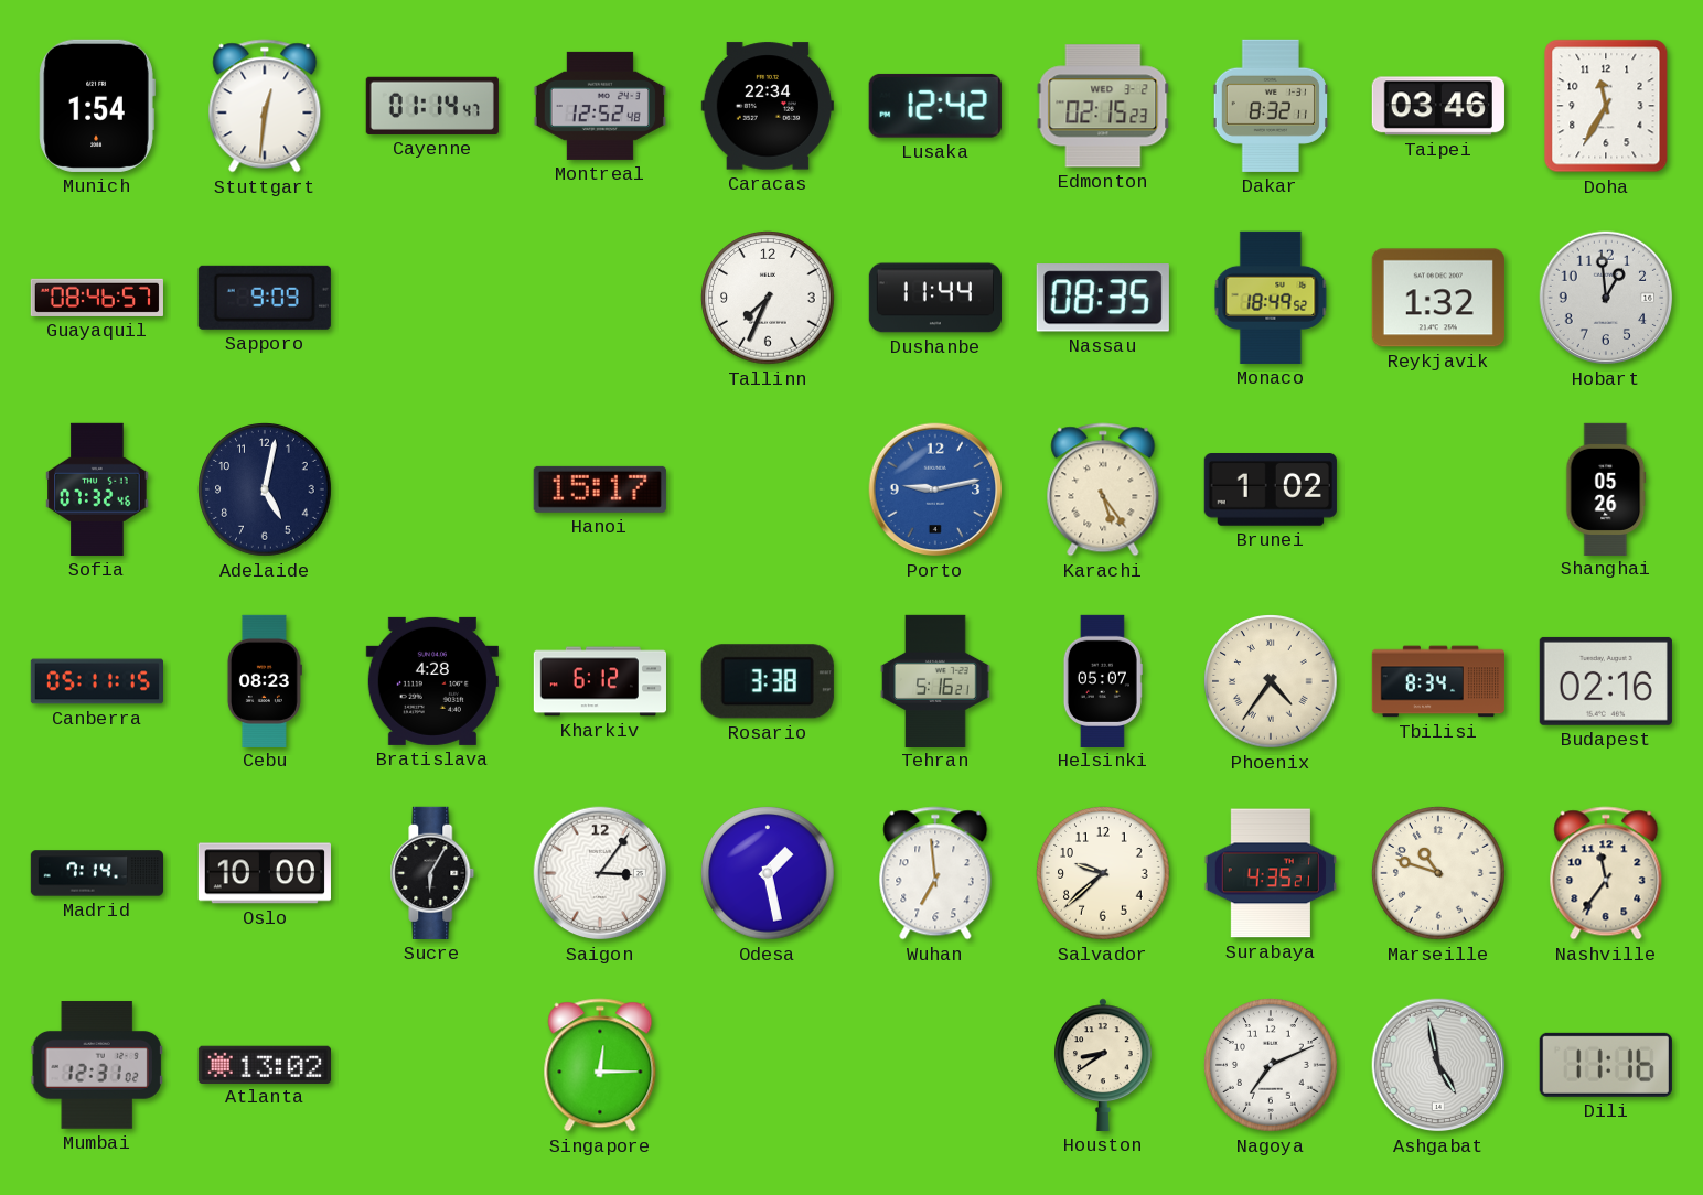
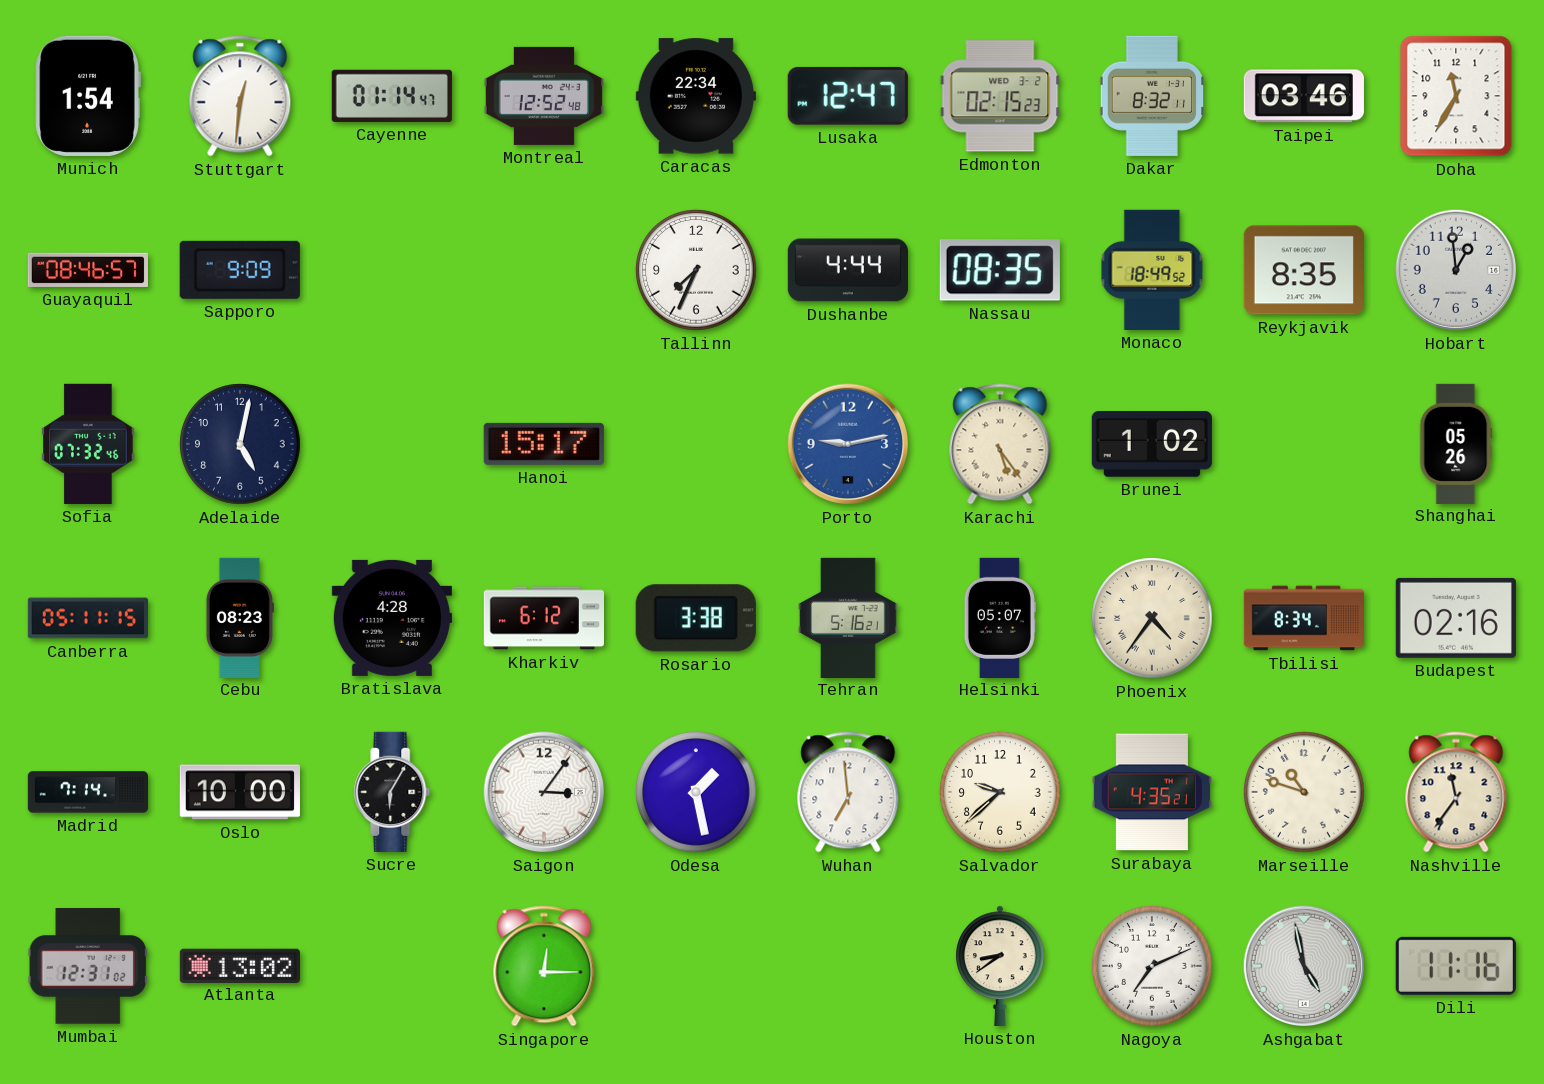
Lusaka: 12:42 -> 12:47 (848, 96)
Dushanbe: 11:44 -> 4:44 (847, 270)
Reykjavik: 1:32 -> 8:35 (1304, 270)
